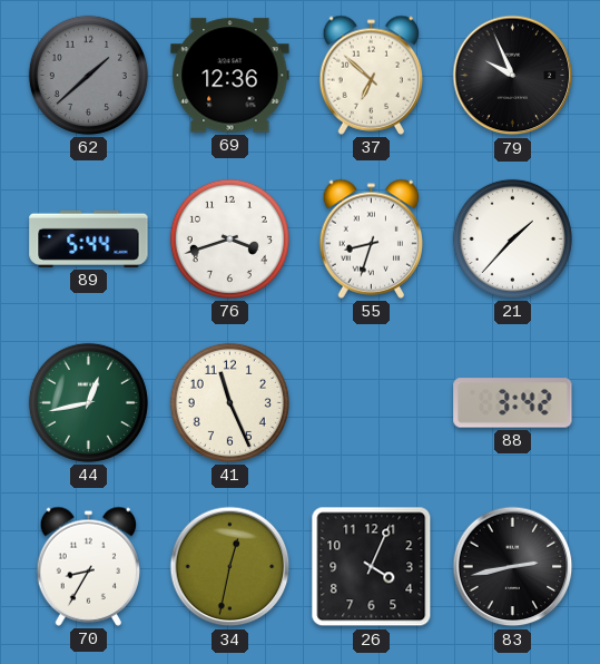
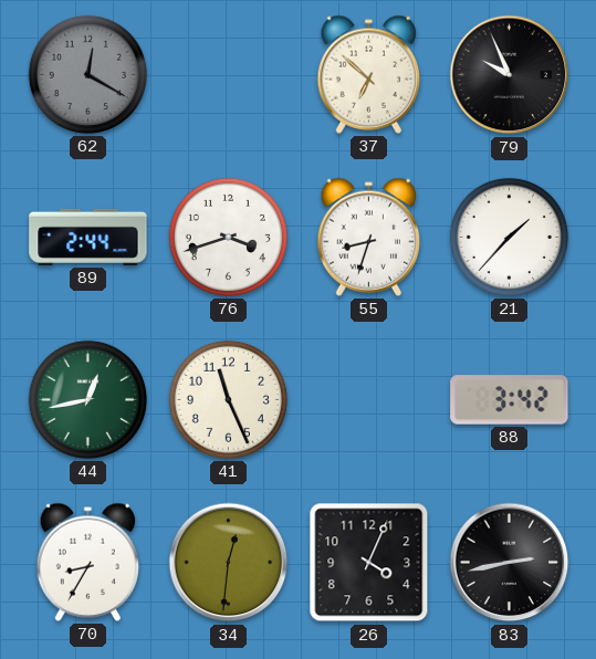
62: 1:38 -> 12:20 (87, 74)
69: 12:36 -> none (230, 76)
89: 5:44 -> 2:44 (88, 237)
34: 12:32 -> 12:31 (229, 563)
